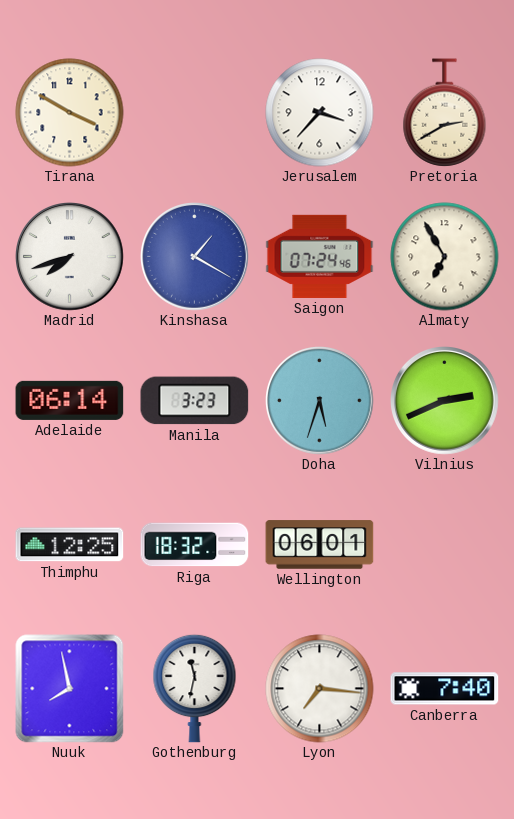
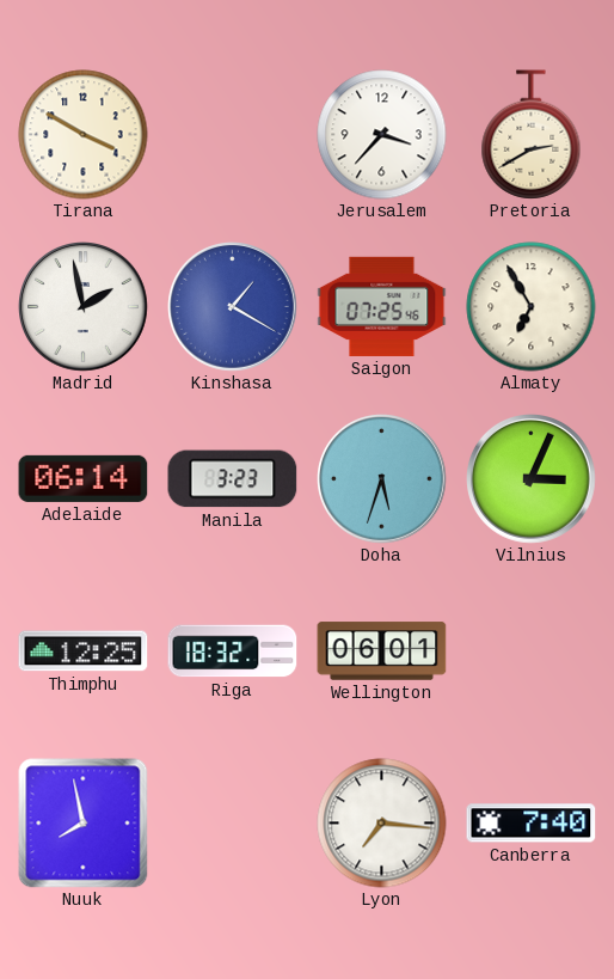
Madrid: 7:42 -> 1:58 (84, 307)
Saigon: 07:24 -> 07:25 (382, 306)
Vilnius: 2:41 -> 3:04 (532, 479)
Gothenburg: 11:32 -> none (195, 688)
